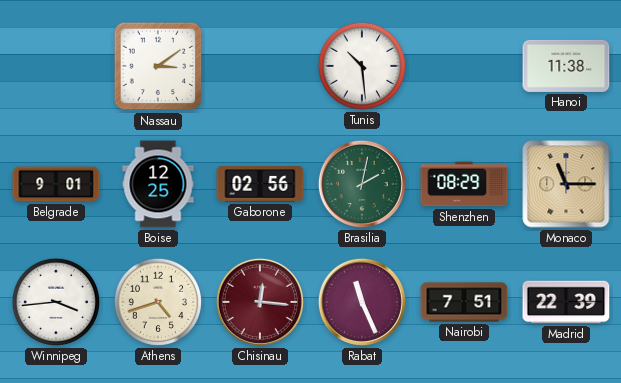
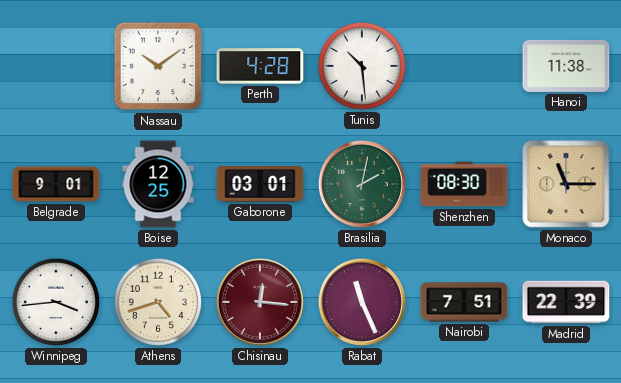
Nassau: 3:09 -> 10:09 (158, 66)
Perth: none -> 4:28 (260, 66)
Gaborone: 02:56 -> 03:01 (260, 184)
Shenzhen: 08:29 -> 08:30 (464, 184)
